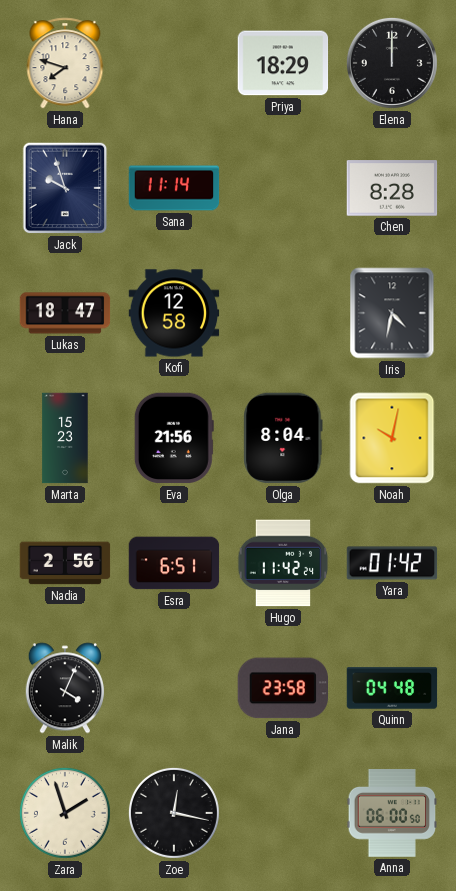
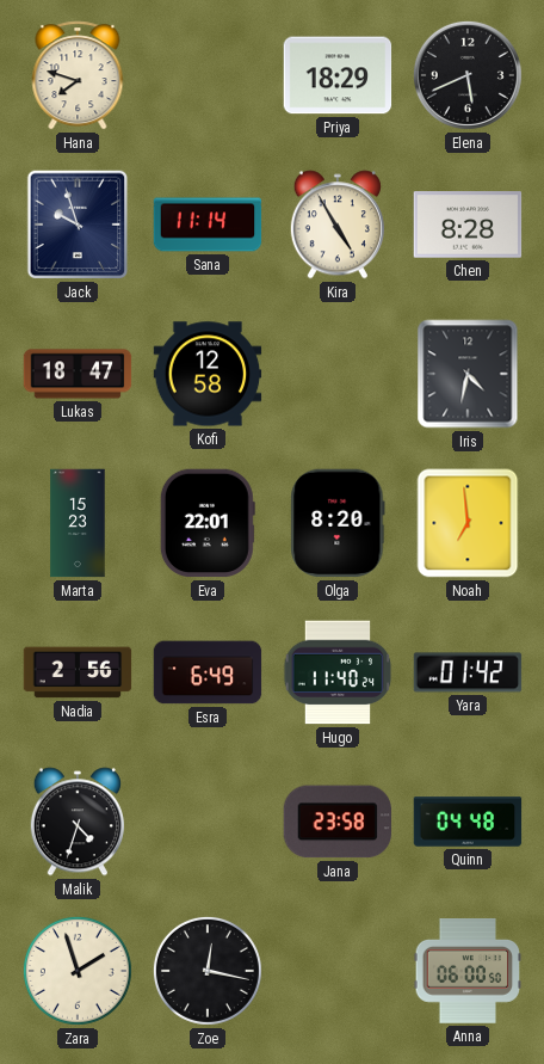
Elena: 12:00 -> 5:41 (468, 75)
Kira: none -> 4:55 (338, 225)
Eva: 21:56 -> 22:01 (208, 523)
Olga: 8:04 -> 8:20 (338, 523)
Noah: 10:02 -> 6:59 (468, 523)
Esra: 6:51 -> 6:49 (208, 672)
Hugo: 11:42 -> 11:40 (338, 672)
Malik: 4:04 -> 4:33 (78, 822)
